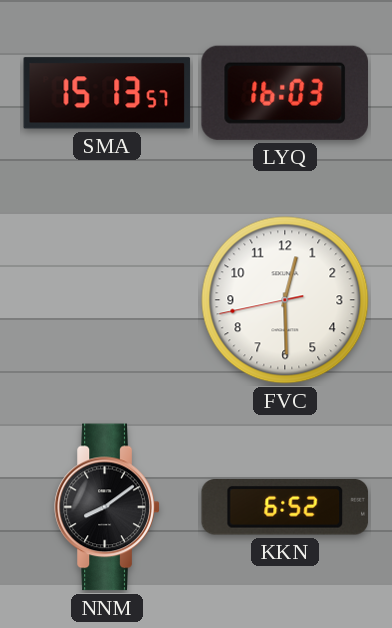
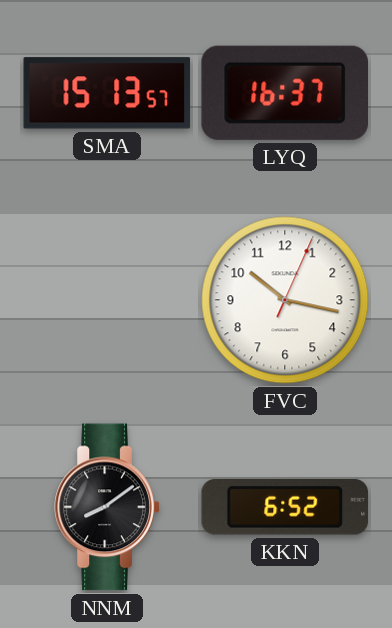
LYQ: 16:03 -> 16:37 (284, 93)
FVC: 12:29 -> 10:17 (285, 300)
